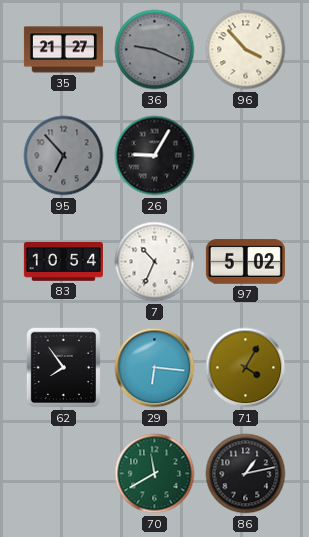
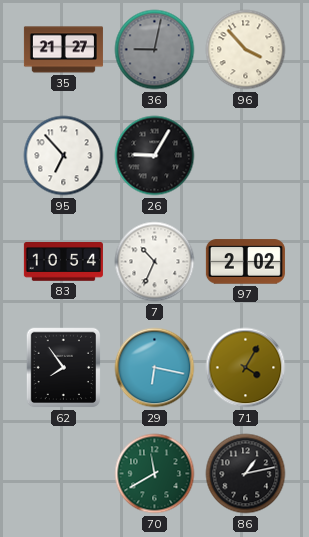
36: 9:19 -> 9:02 (155, 50)
95 dial: grey -> white (64, 156)
97: 5:02 -> 2:02 (245, 262)
29: 6:16 -> 6:17 (155, 368)
